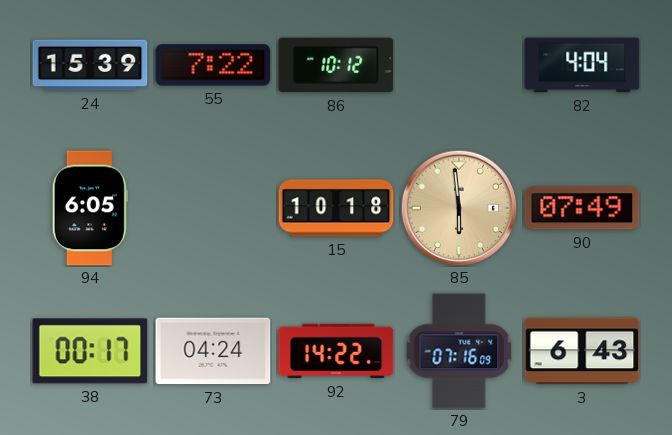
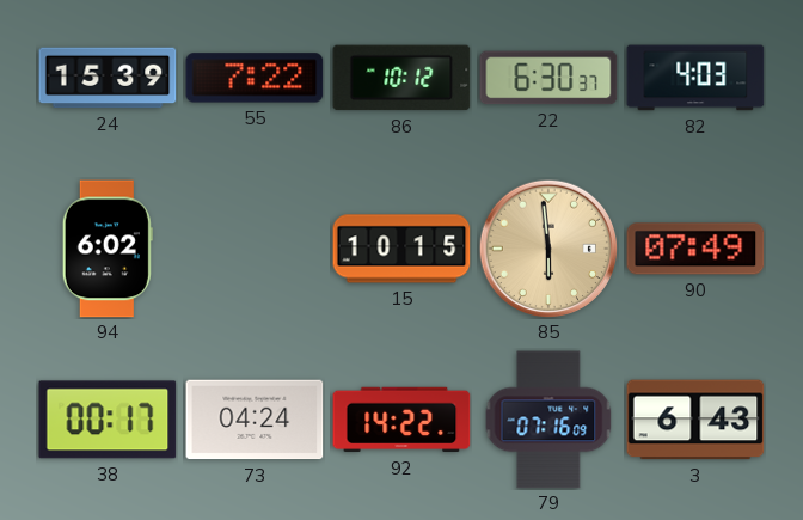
22: none -> 6:30 (548, 78)
82: 4:04 -> 4:03 (695, 78)
94: 6:05 -> 6:02 (108, 249)
15: 10:18 -> 10:15 (401, 249)
